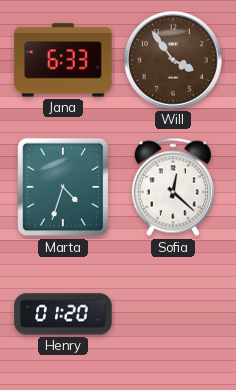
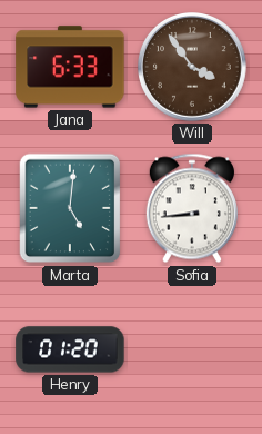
Marta: 4:33 -> 5:01 (70, 208)
Sofia: 12:22 -> 8:44 (192, 208)
